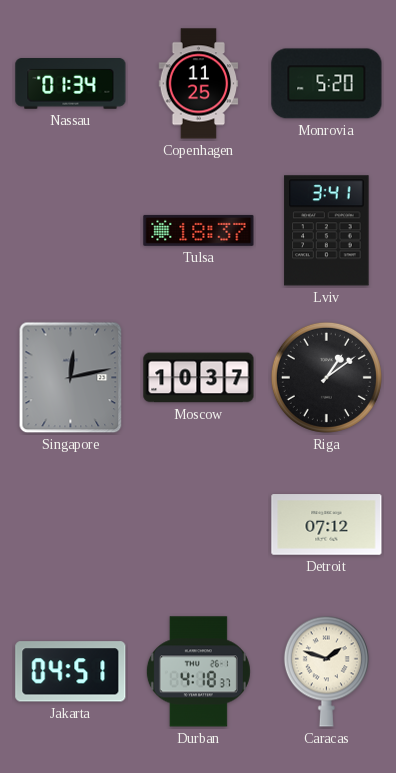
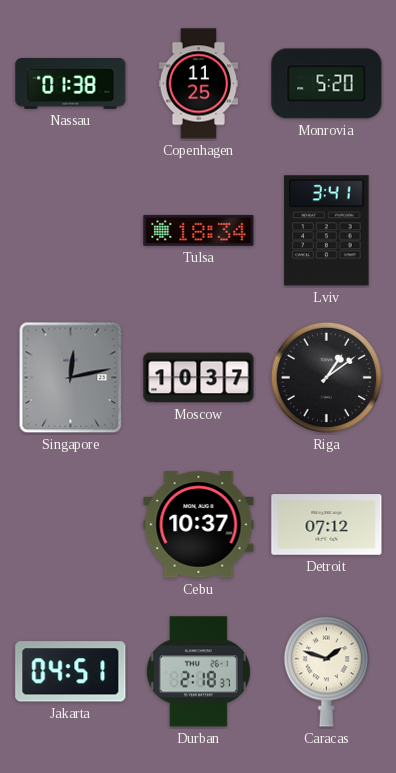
Nassau: 01:34 -> 01:38 (71, 84)
Tulsa: 18:37 -> 18:34 (199, 230)
Cebu: none -> 10:37 (199, 525)
Durban: 4:18 -> 2:18 (198, 672)
